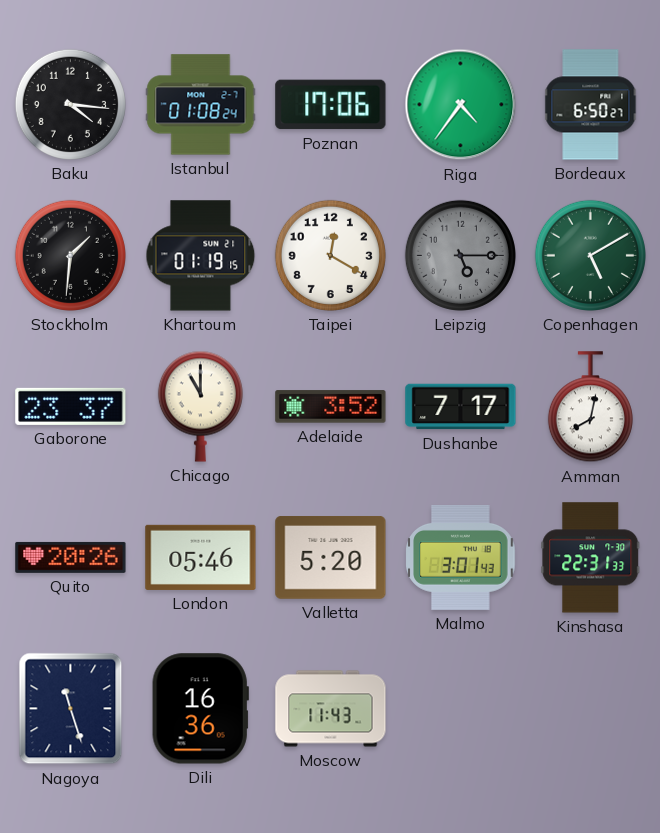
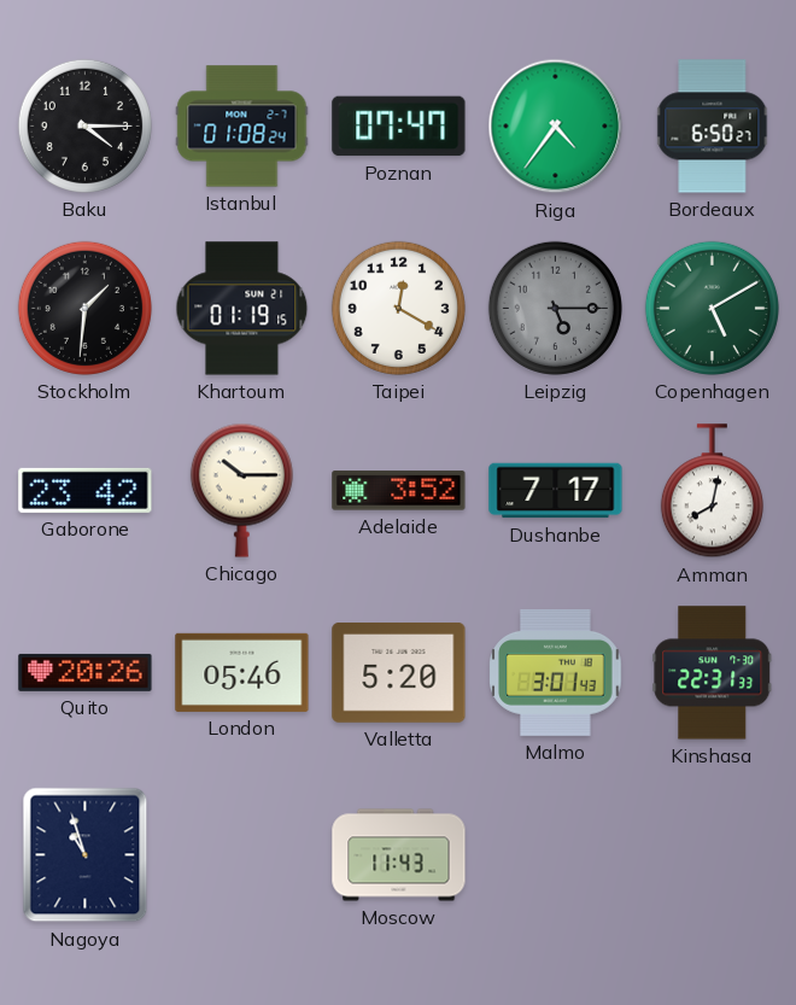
Baku: 4:16 -> 4:15 (84, 125)
Poznan: 17:06 -> 07:47 (399, 127)
Gaborone: 23:37 -> 23:42 (86, 490)
Chicago: 11:00 -> 10:15 (241, 490)
Nagoya: 11:27 -> 10:57 (86, 855)
Dili: 16:36 -> none (200, 709)
